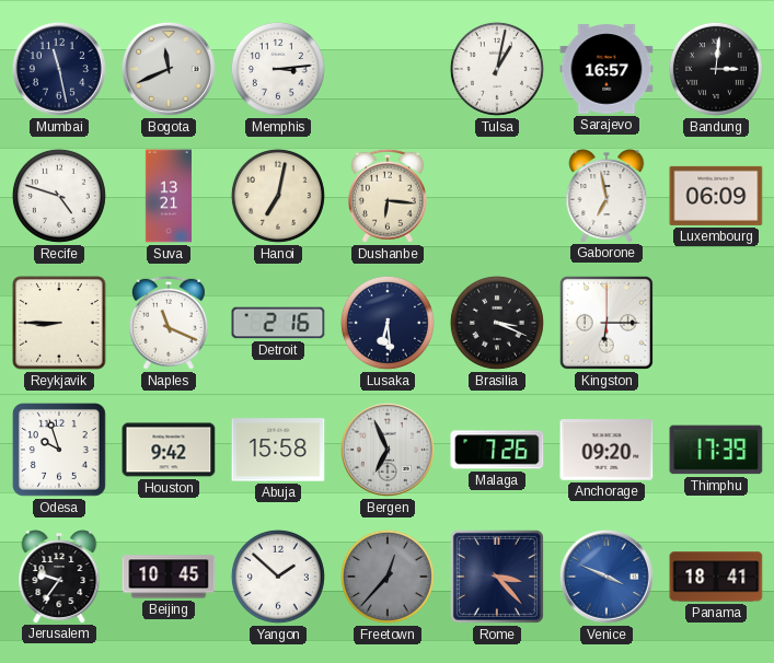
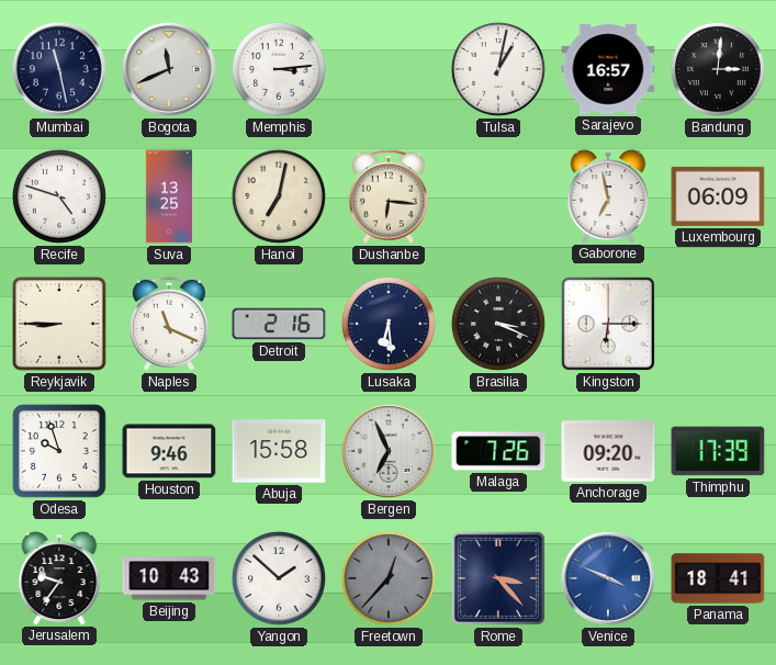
Suva: 13:21 -> 13:25 (168, 196)
Houston: 9:42 -> 9:46 (169, 451)
Beijing: 10:45 -> 10:43 (169, 578)
